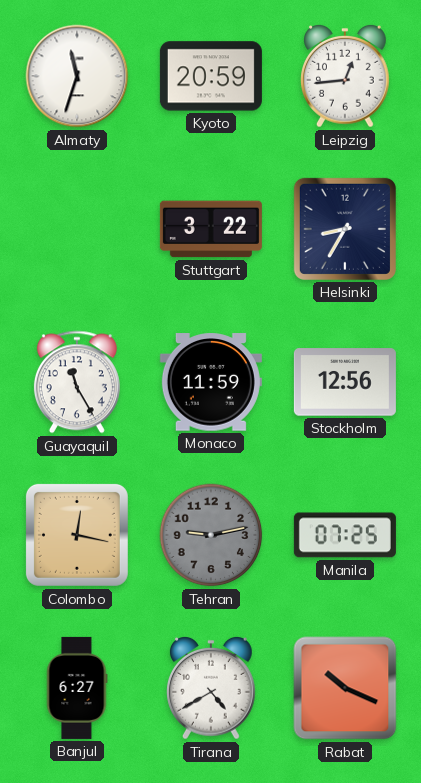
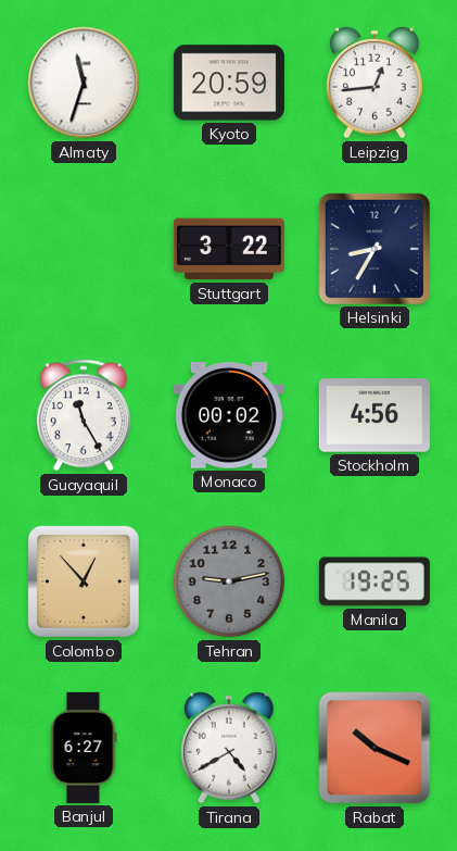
Monaco: 11:59 -> 00:02 (229, 415)
Stockholm: 12:56 -> 4:56 (375, 415)
Colombo: 12:17 -> 12:53 (84, 581)
Manila: 07:25 -> 19:25 (375, 581)
